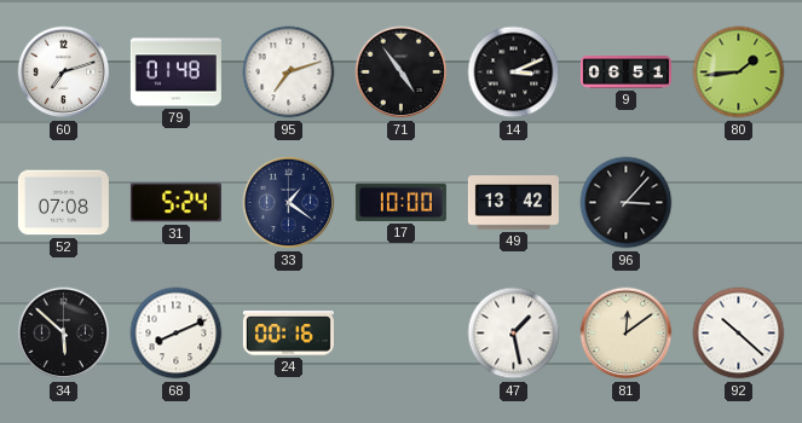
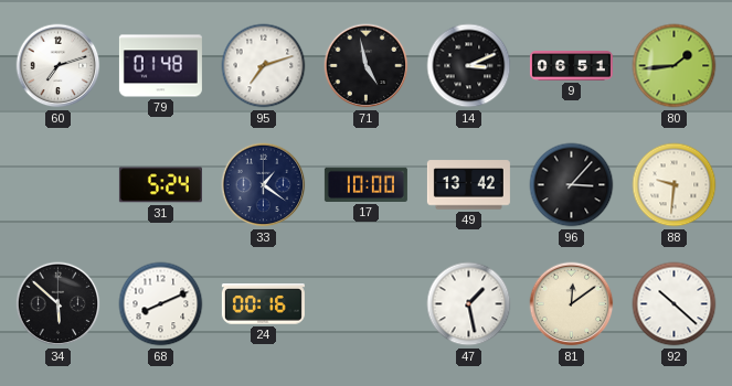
71: 4:54 -> 4:58 (367, 66)
52: 07:08 -> none (63, 203)
88: none -> 9:31 (675, 185)
